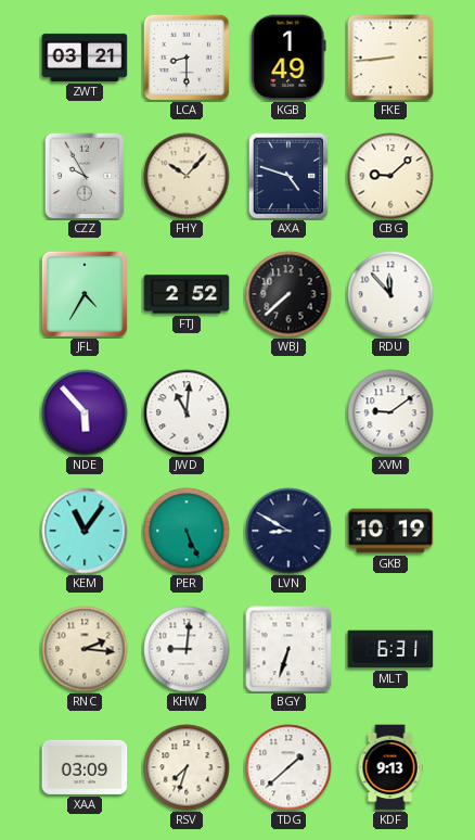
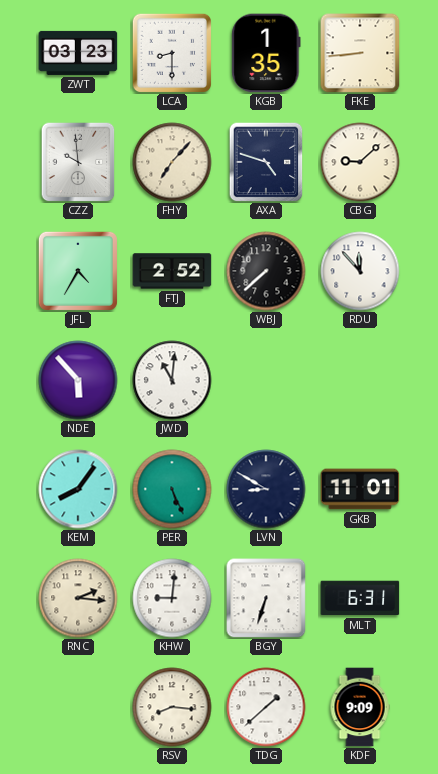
ZWT: 03:21 -> 03:23 (78, 53)
KGB: 1:49 -> 1:35 (266, 53)
CZZ: 9:55 -> 9:59 (78, 162)
FHY: 10:07 -> 7:07 (172, 162)
XVM: 9:09 -> none (390, 412)
KEM: 11:06 -> 8:06 (78, 489)
GKB: 10:19 -> 11:01 (360, 489)
XAA: 03:09 -> none (85, 767)
RSV: 7:33 -> 8:16 (172, 707)
KDF: 9:13 -> 9:09 (360, 707)
